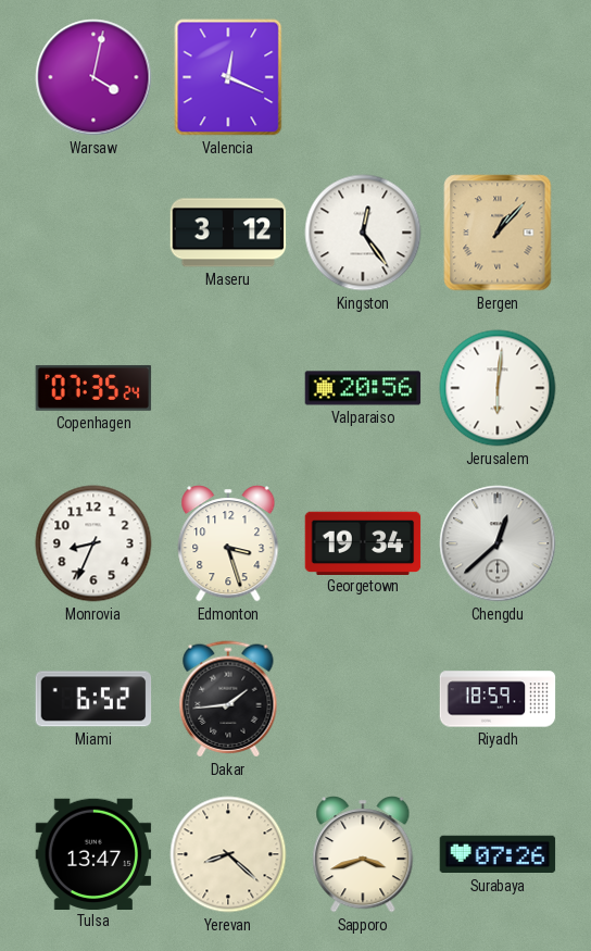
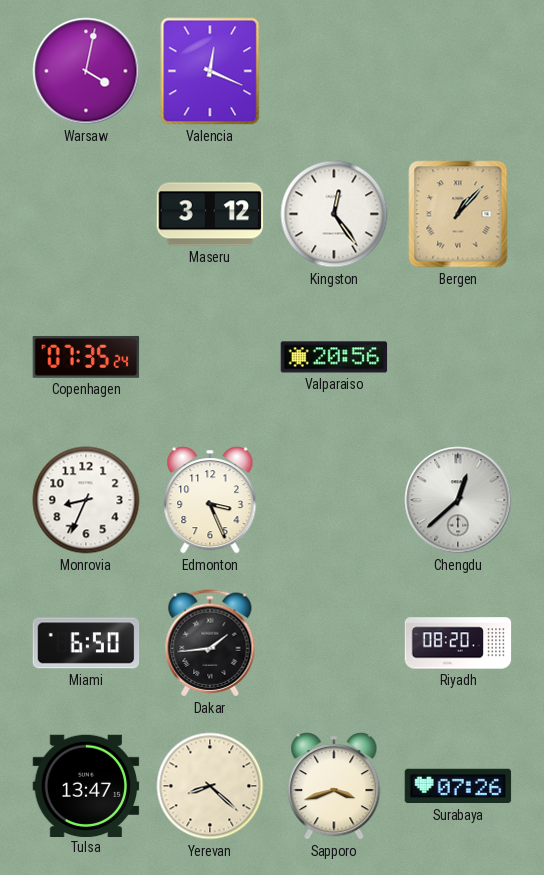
Jerusalem: 6:01 -> none (498, 388)
Edmonton: 3:27 -> 3:26 (210, 500)
Georgetown: 19:34 -> none (363, 542)
Miami: 6:52 -> 6:50 (86, 643)
Riyadh: 18:59 -> 08:20 (458, 643)
